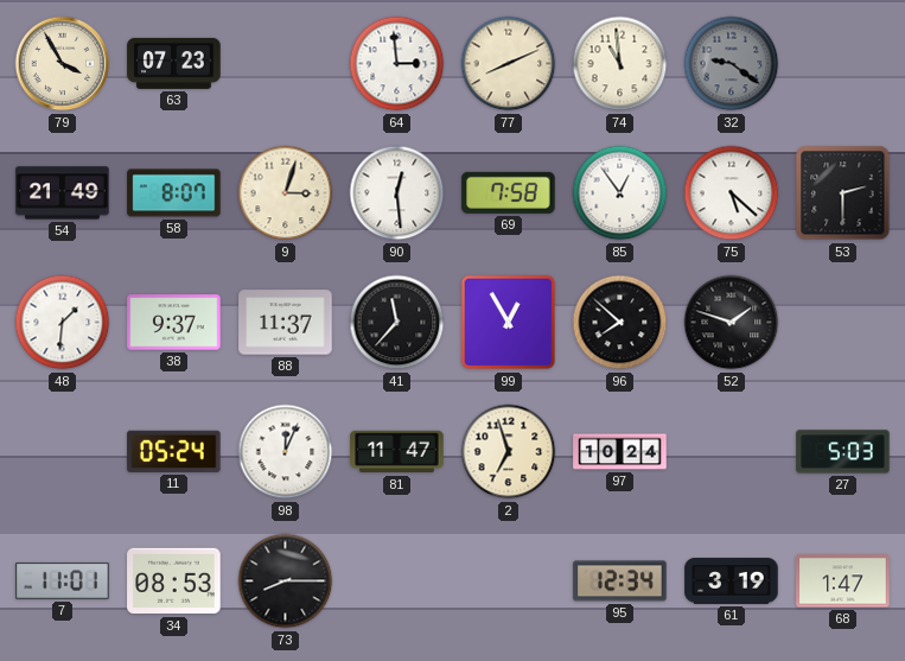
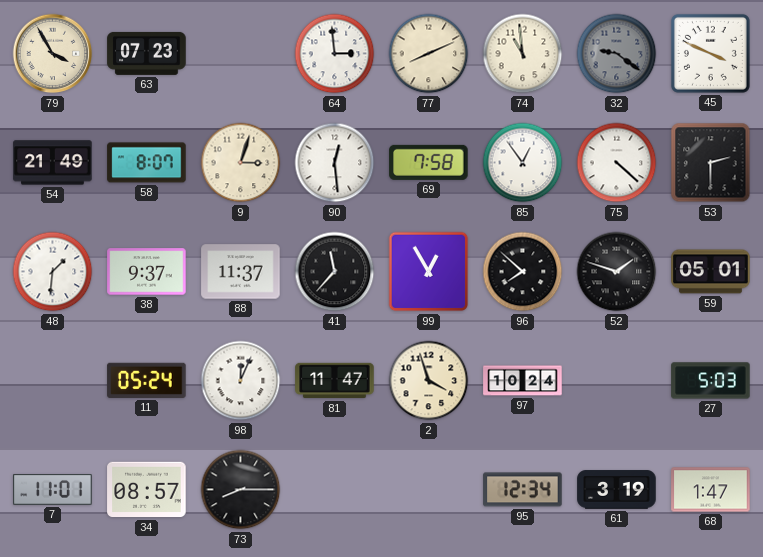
45: none -> 3:49 (710, 53)
75: 5:22 -> 4:22 (617, 163)
59: none -> 05:01 (711, 272)
2: 6:57 -> 3:57 (429, 381)
34: 08:53 -> 08:57 (147, 490)
